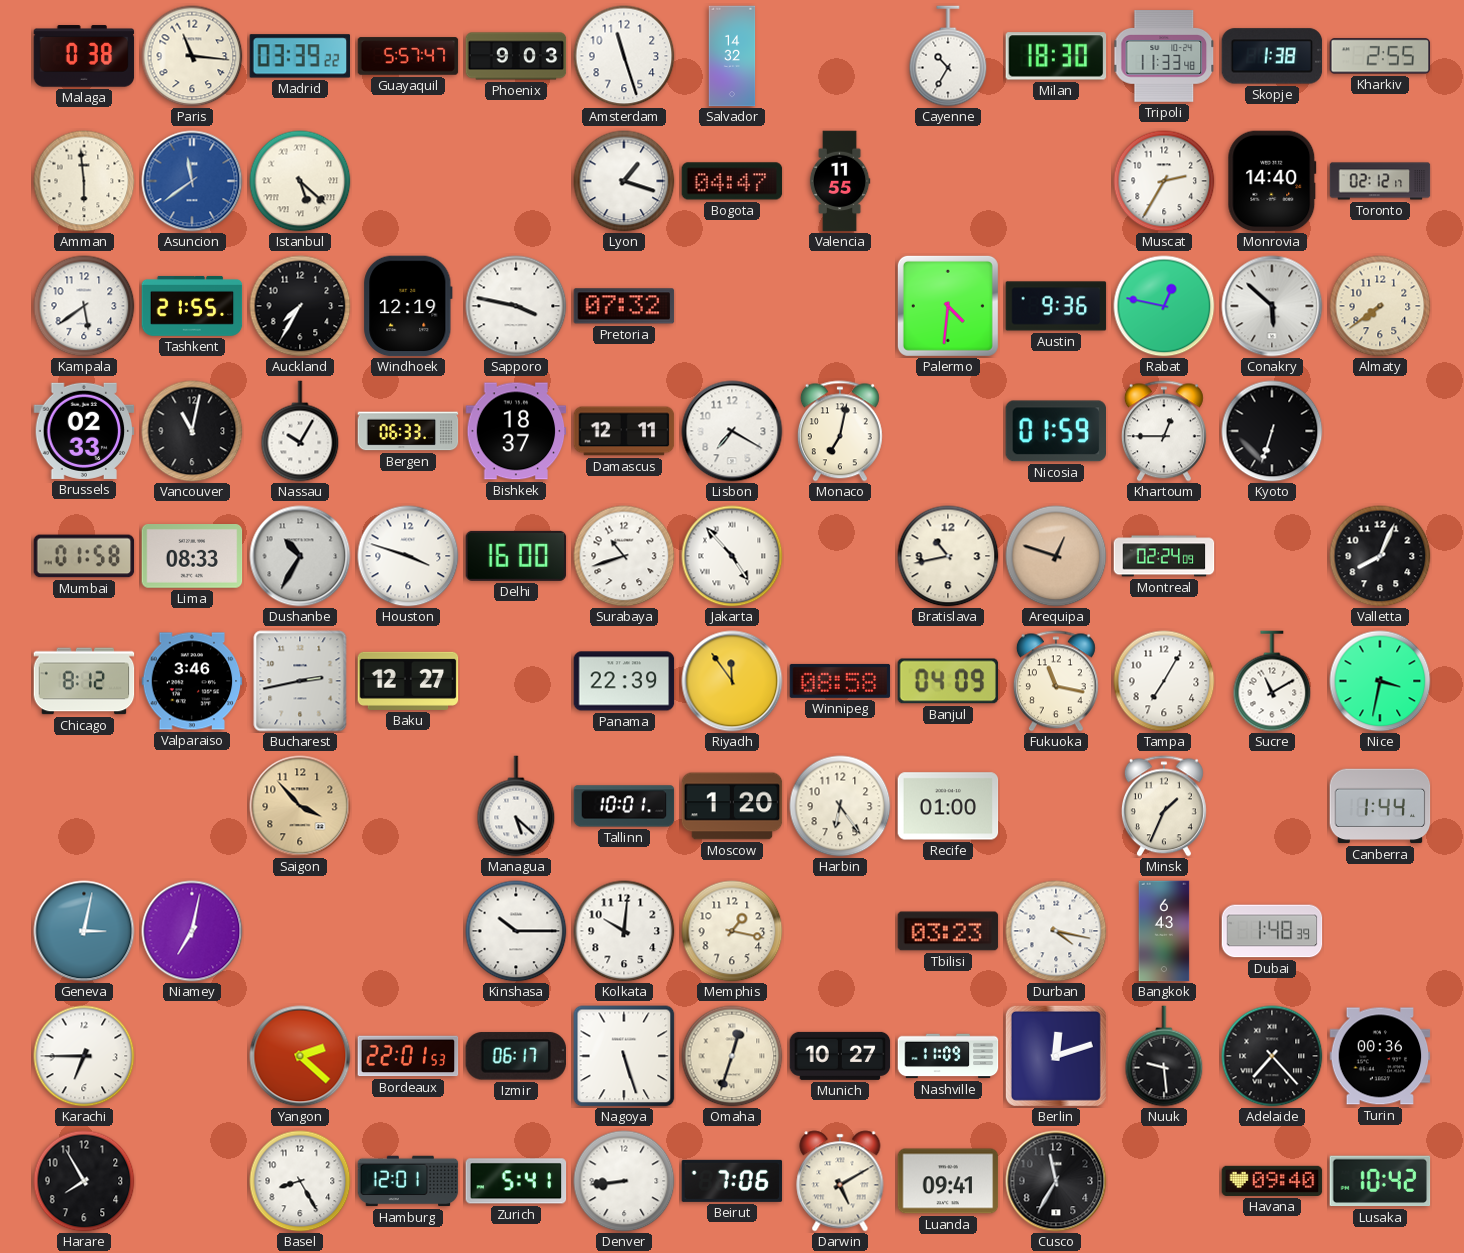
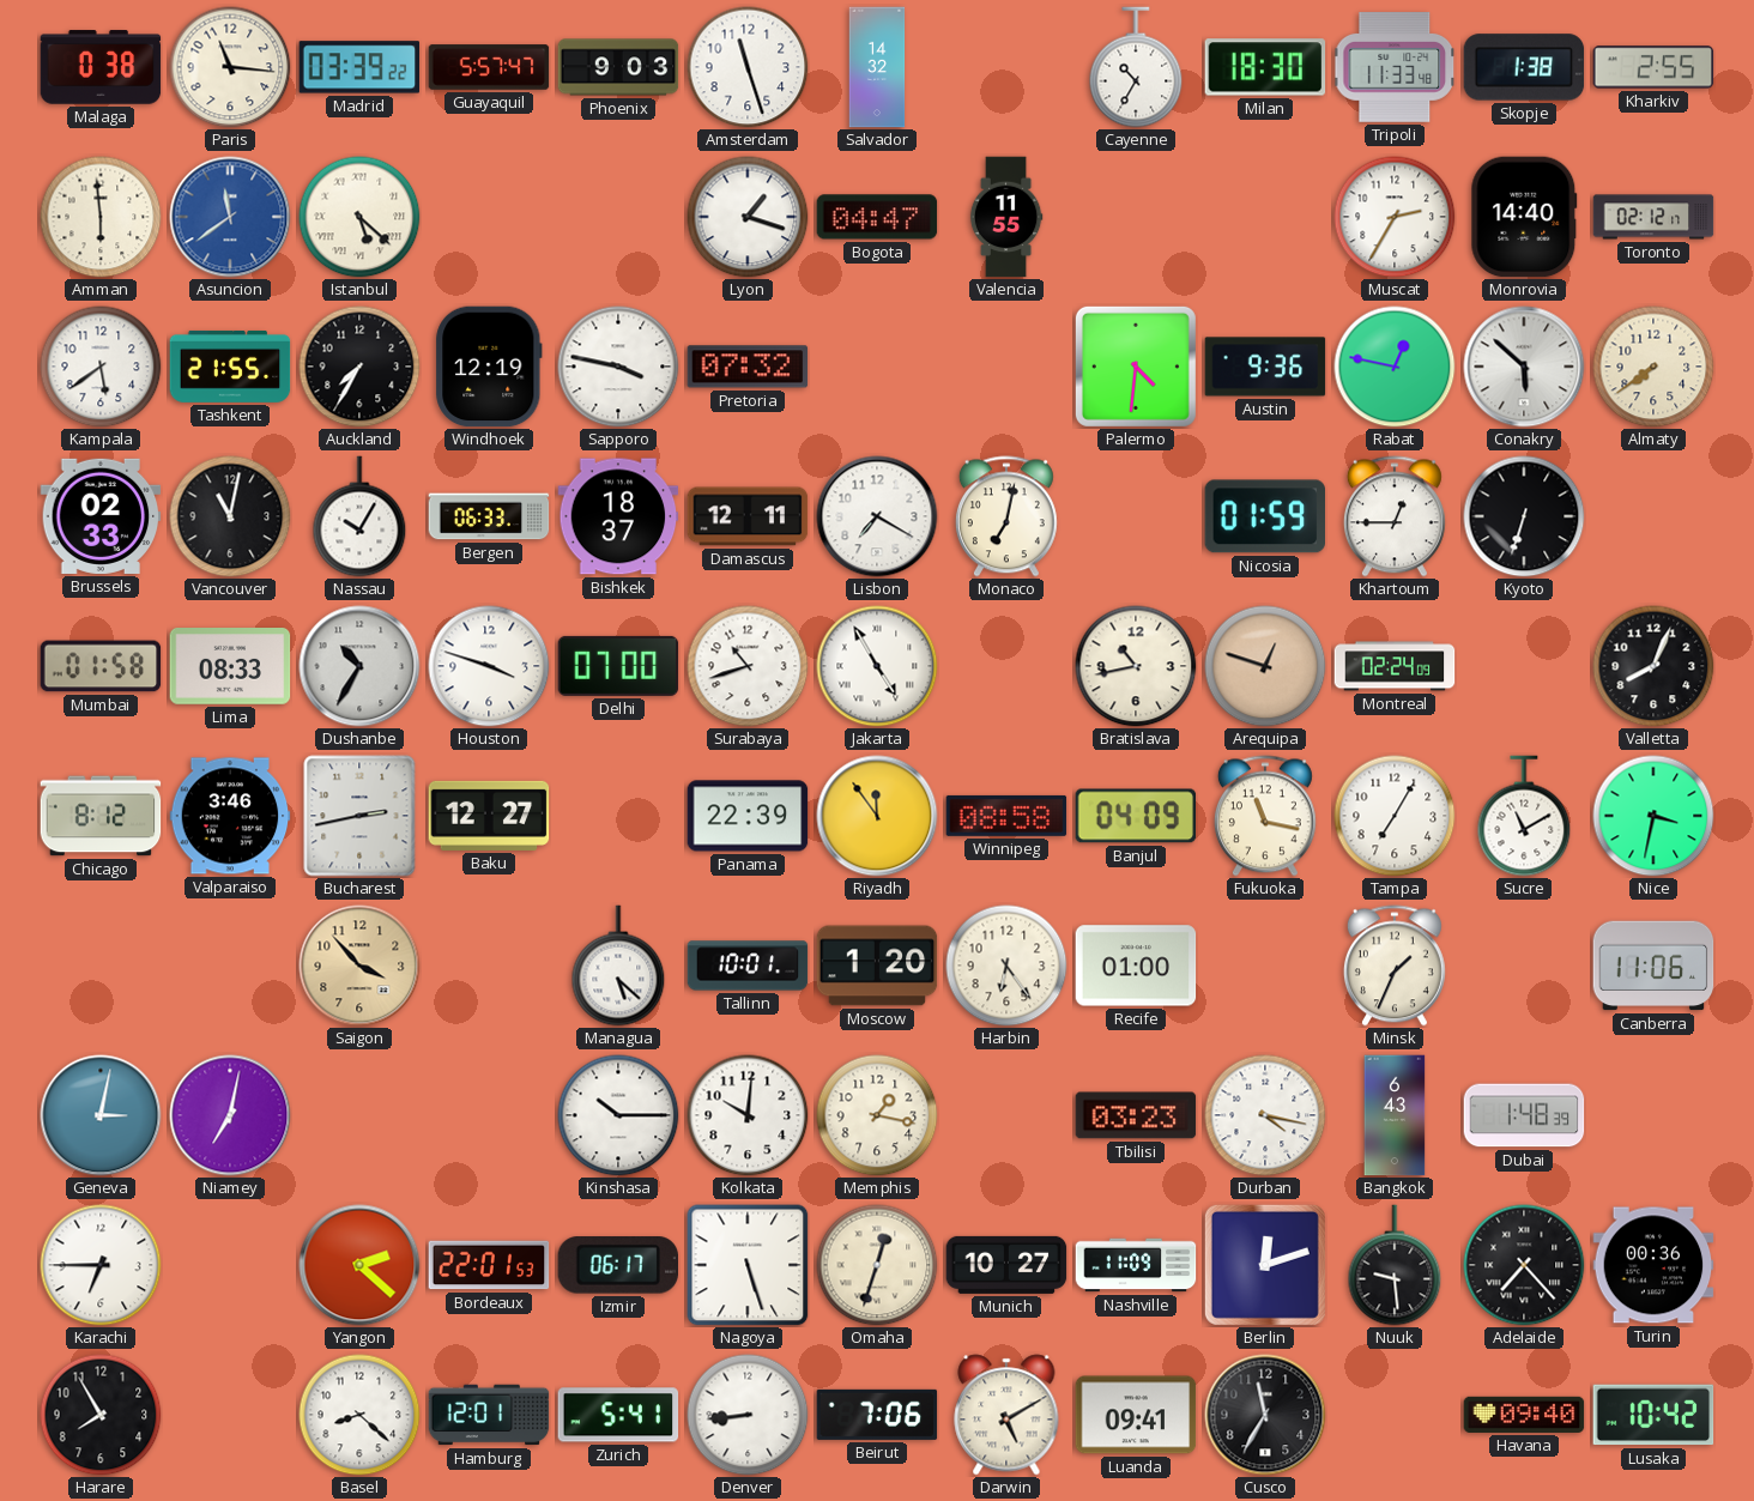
Delhi: 16:00 -> 07:00 (618, 666)
Jakarta: 4:53 -> 4:55 (877, 666)
Canberra: 1:44 -> 11:06 (1653, 966)
Basel: 8:25 -> 8:22 (359, 1415)
